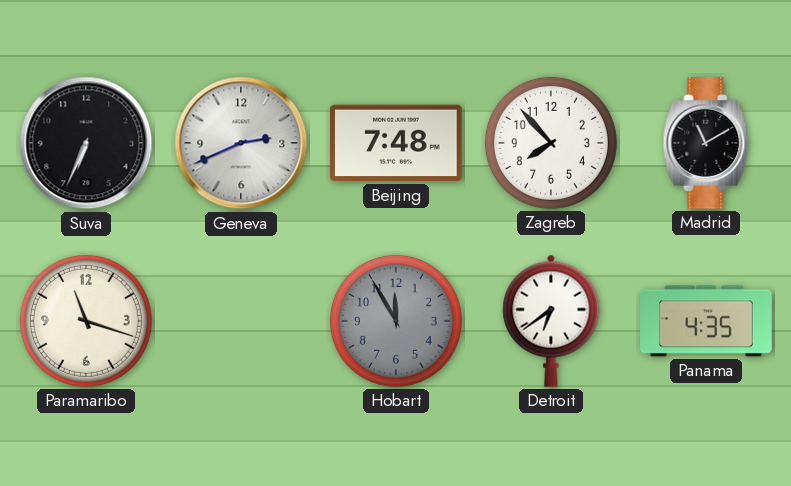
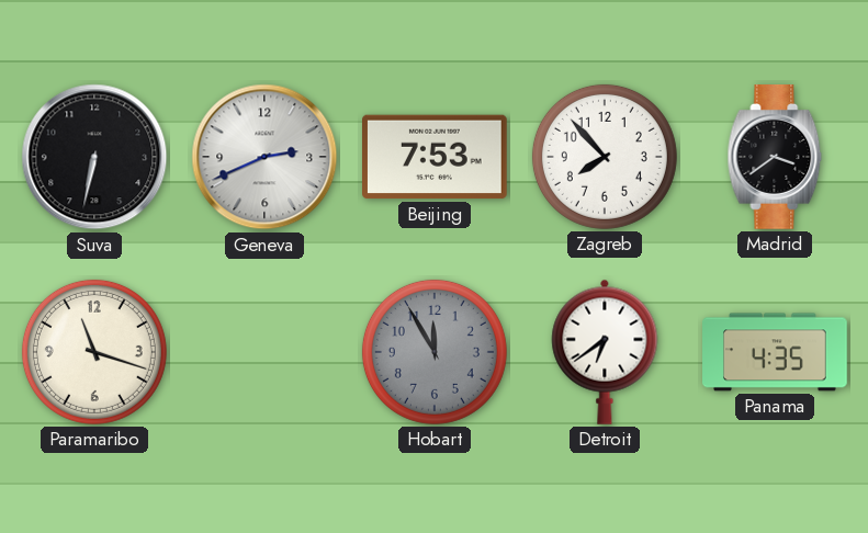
Suva: 6:34 -> 6:32 (94, 157)
Beijing: 7:48 -> 7:53 (436, 157)
Madrid: 11:10 -> 3:39 (775, 158)
